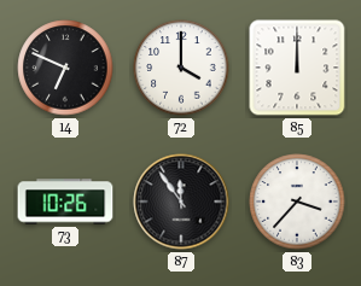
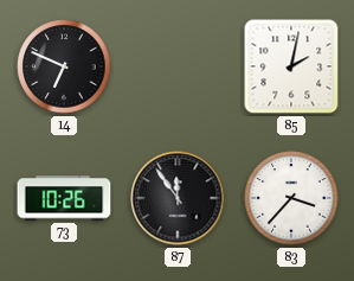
72: 4:00 -> none (181, 68)
85: 12:00 -> 2:02 (291, 66)
